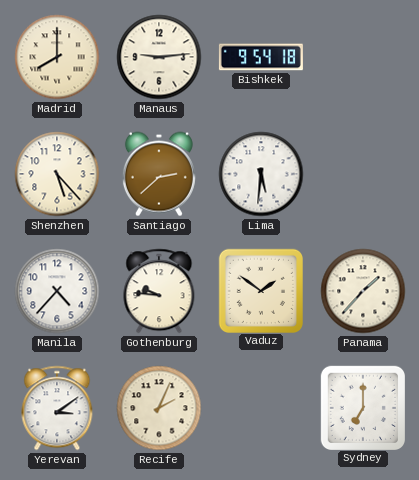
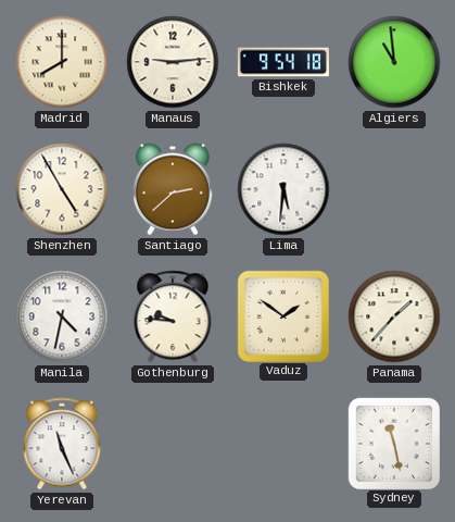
Algiers: none -> 10:59 (394, 62)
Shenzhen: 5:23 -> 4:55 (62, 189)
Manila: 4:37 -> 4:32 (62, 316)
Yerevan: 3:09 -> 11:26 (62, 444)
Recife: 2:04 -> none (159, 408)
Sydney: 7:00 -> 11:28 (393, 443)
